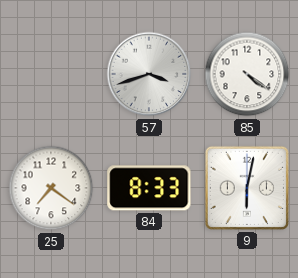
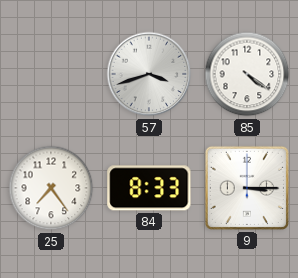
25: 7:21 -> 7:24 (51, 188)
9: 6:02 -> 3:15 (247, 188)
